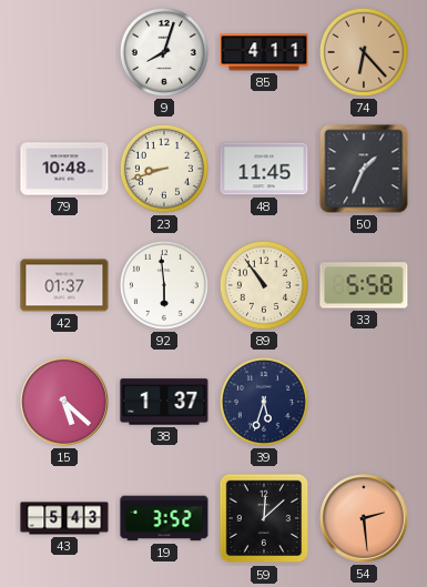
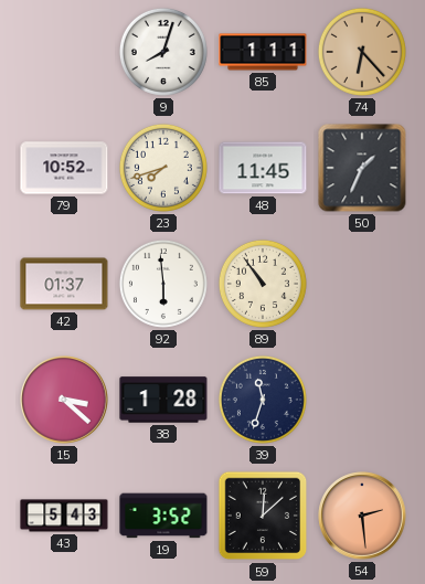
85: 4:11 -> 1:11 (263, 52)
79: 10:48 -> 10:52 (64, 168)
23: 8:42 -> 7:42 (163, 168)
33: 5:58 -> none (364, 285)
15: 5:22 -> 3:22 (64, 400)
38: 1:37 -> 1:28 (163, 400)
39: 5:33 -> 11:33 (263, 400)
